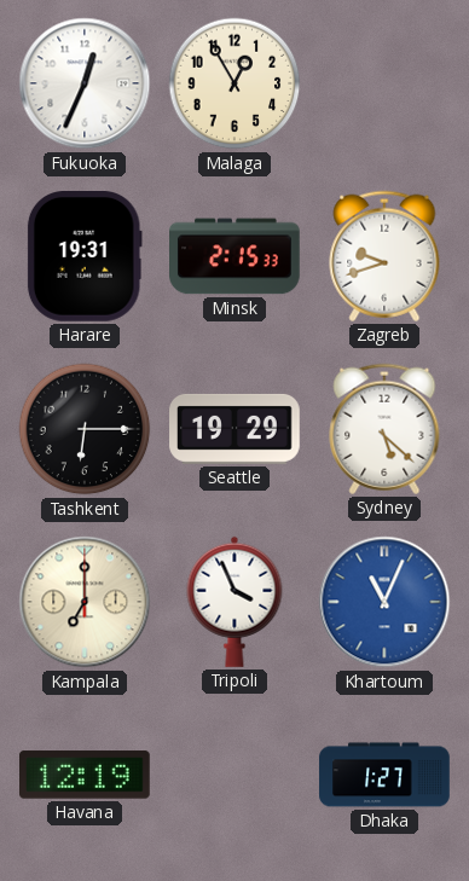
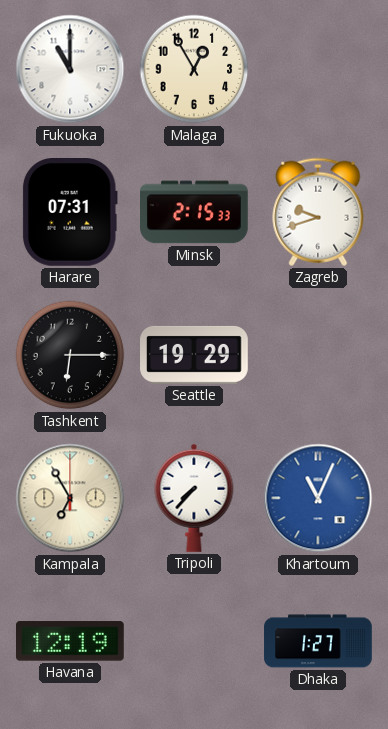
Fukuoka: 12:34 -> 11:00 (70, 69)
Harare: 19:31 -> 07:31 (70, 213)
Sydney: 5:22 -> none (384, 429)
Kampala: 7:00 -> 6:55 (70, 498)
Tripoli: 3:56 -> 7:37 (194, 498)
